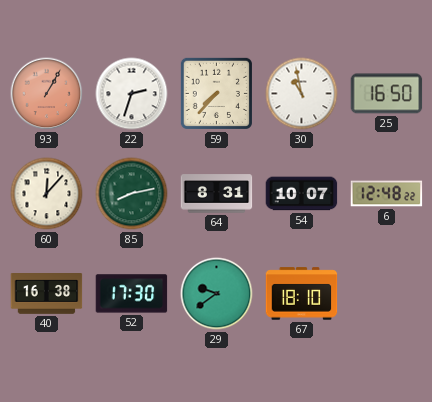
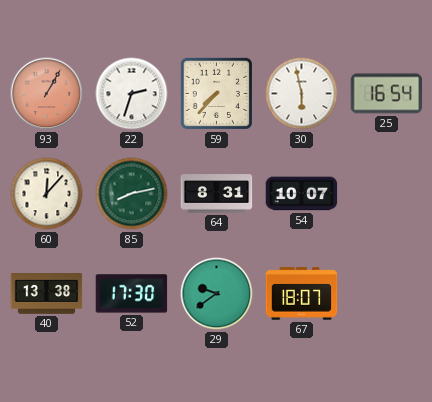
30: 10:58 -> 5:58 (302, 94)
25: 16:50 -> 16:54 (387, 94)
6: 12:48 -> none (387, 194)
40: 16:38 -> 13:38 (47, 294)
67: 18:10 -> 18:07 (302, 294)
